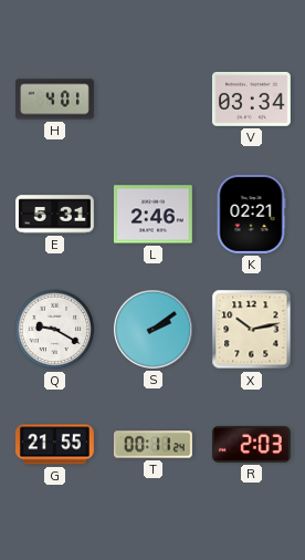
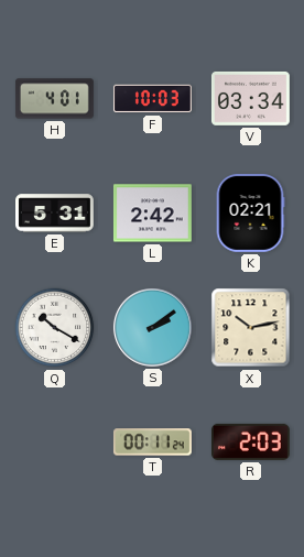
F: none -> 10:03 (152, 99)
L: 2:46 -> 2:42 (152, 214)
Q: 9:20 -> 10:20 (55, 328)
G: 21:55 -> none (54, 445)
